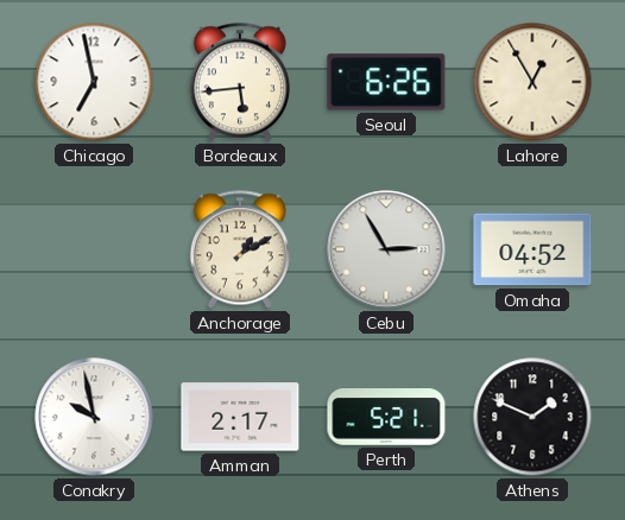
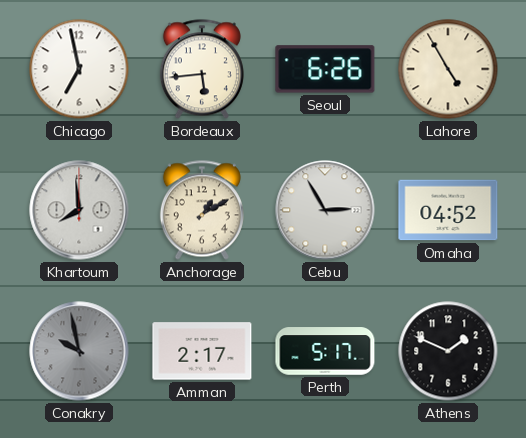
Lahore: 12:55 -> 4:55 (448, 69)
Khartoum: none -> 7:59 (79, 210)
Conakry dial: white -> grey (79, 351)
Perth: 5:21 -> 5:17 (325, 351)
